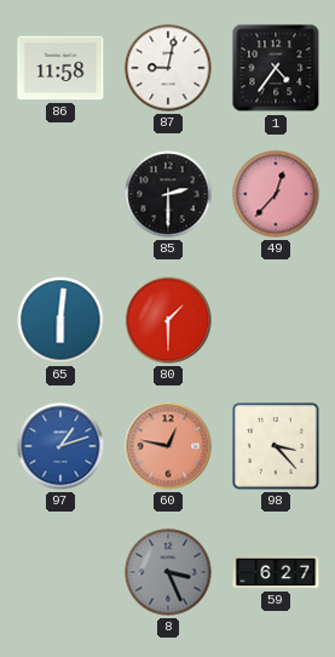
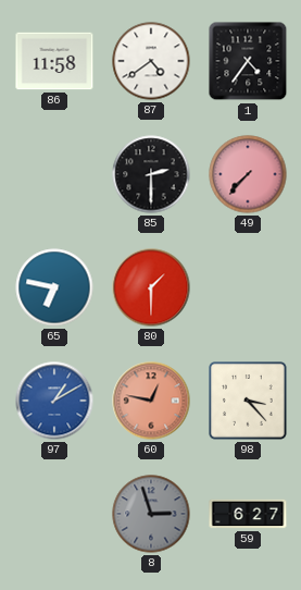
87: 9:02 -> 4:39 (151, 61)
49: 12:37 -> 7:37 (248, 174)
65: 6:01 -> 6:47 (54, 287)
97: 1:12 -> 1:10 (54, 401)
8: 3:26 -> 2:57 (151, 514)
